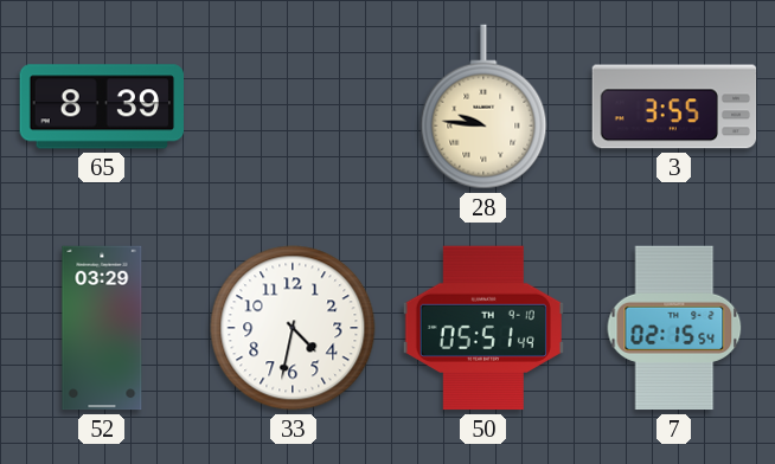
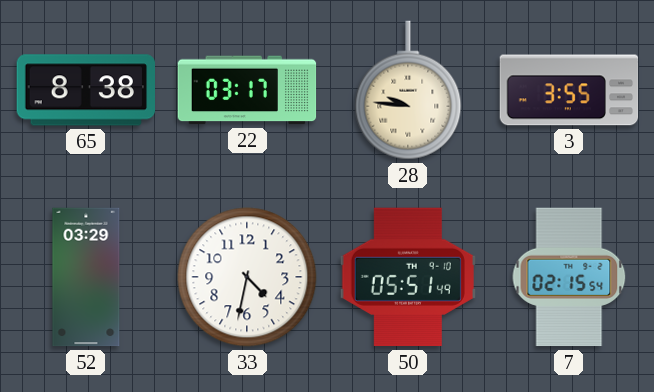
65: 8:39 -> 8:38 (85, 90)
22: none -> 03:17 (247, 90)
